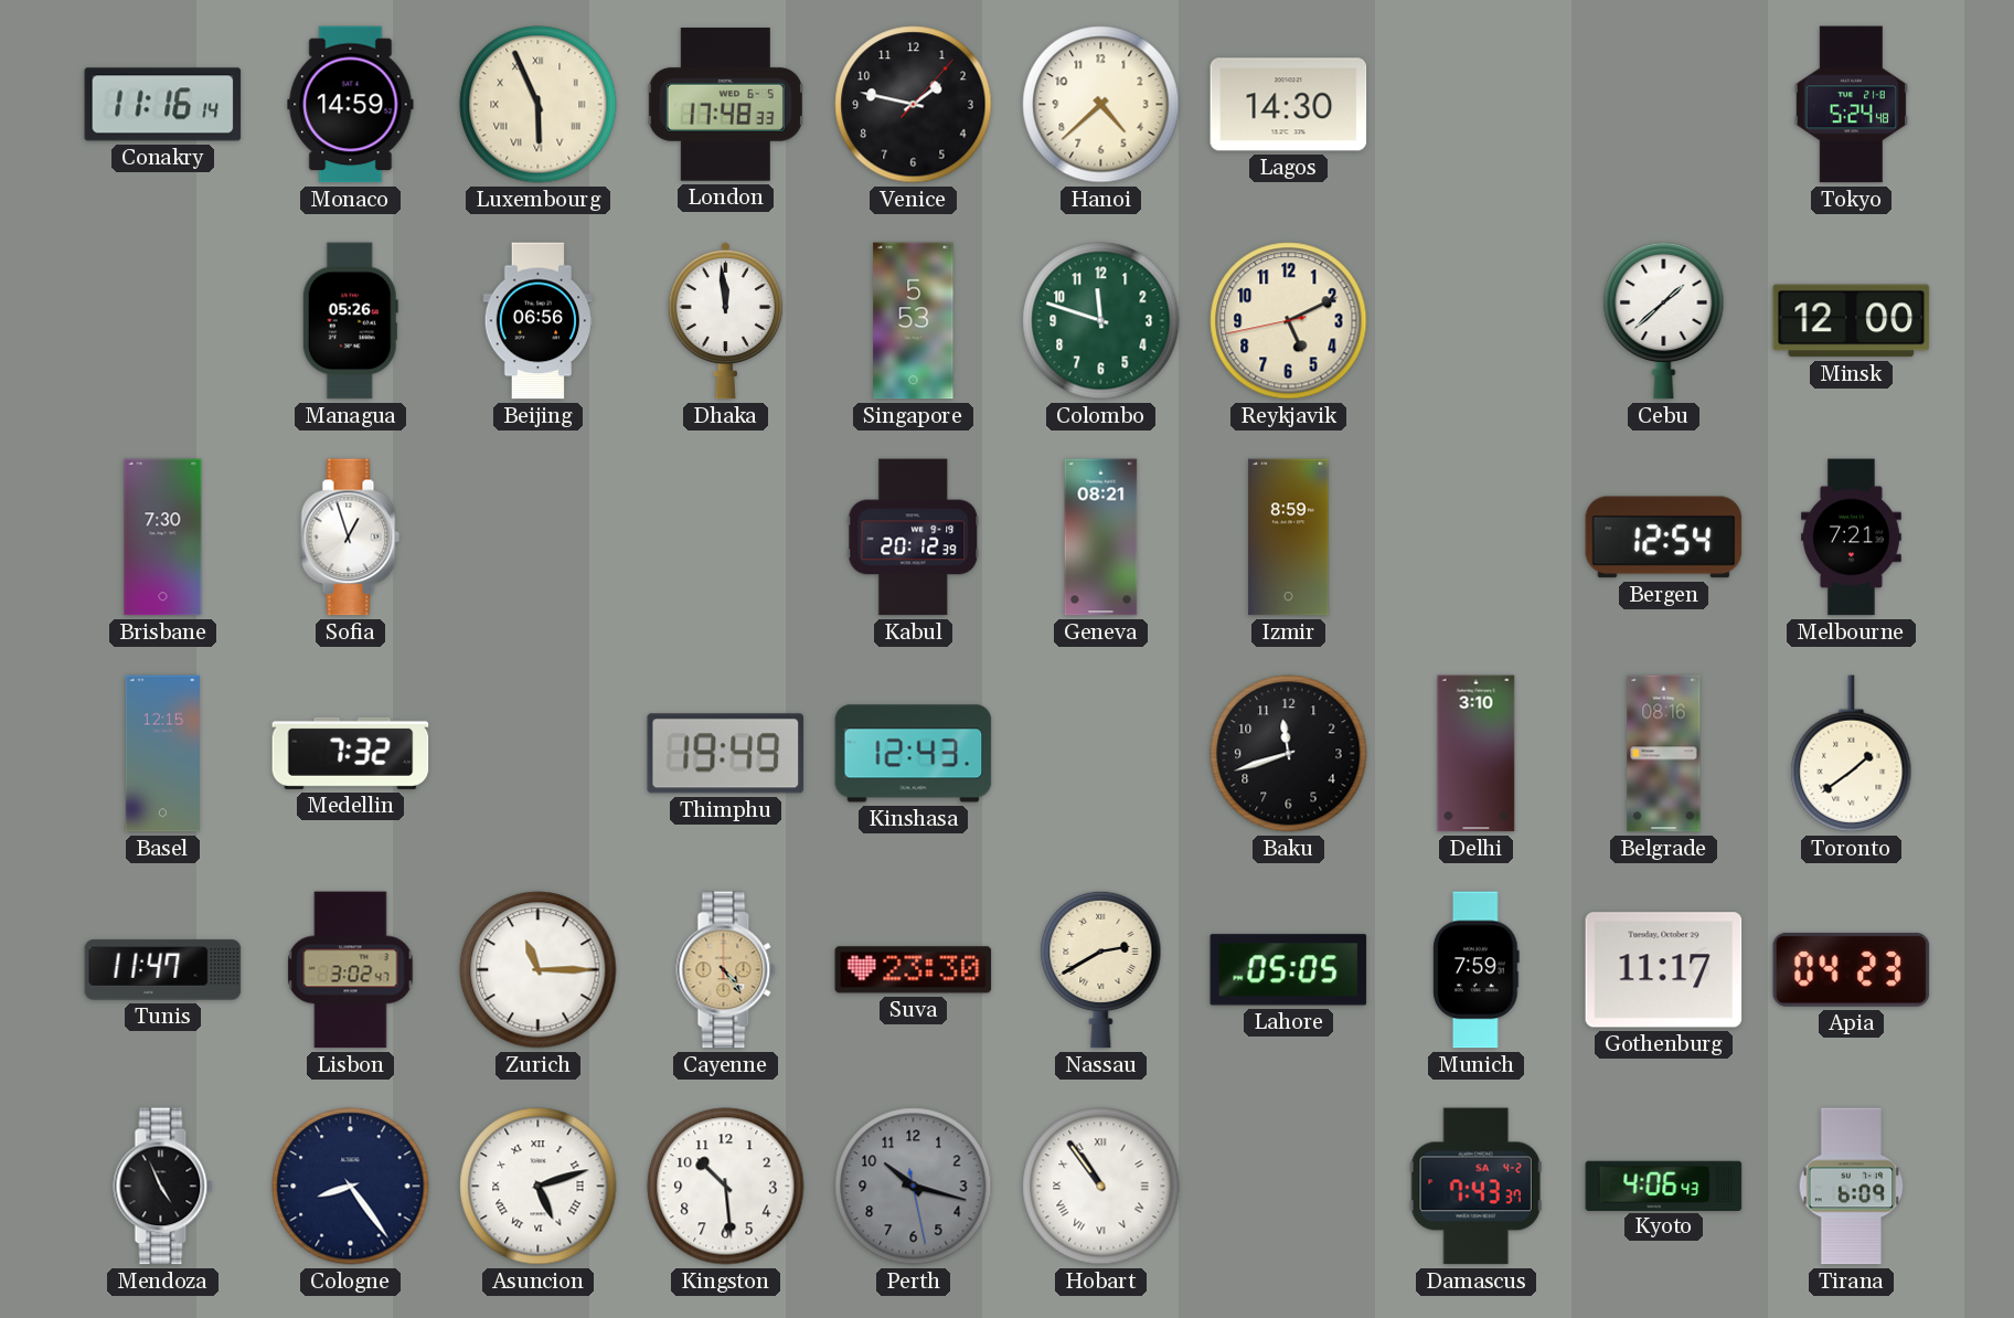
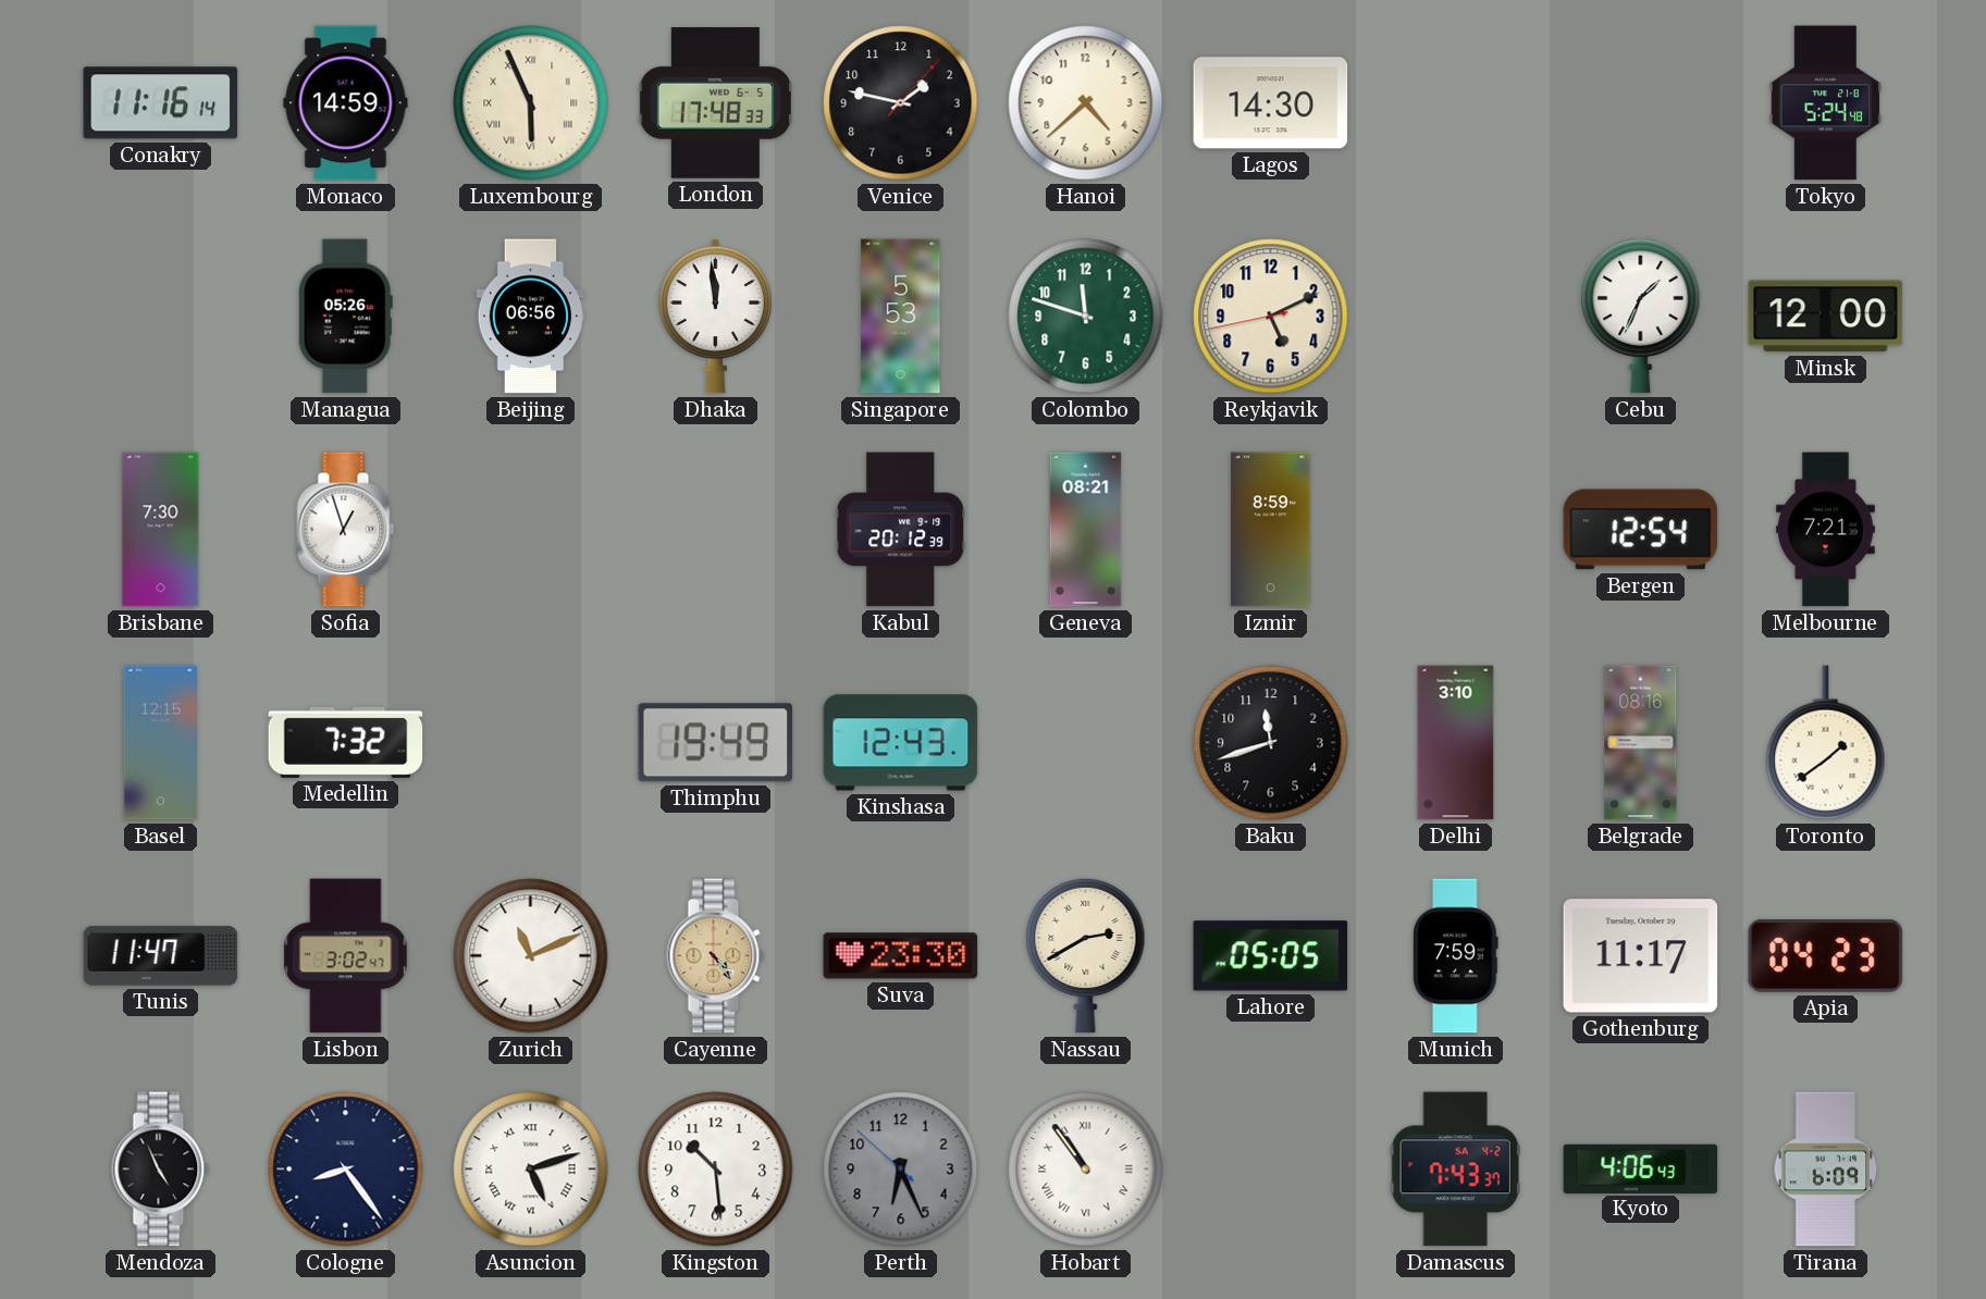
Cebu: 1:38 -> 1:34 (1641, 316)
Zurich: 11:15 -> 11:11 (531, 956)
Perth: 10:17 -> 6:25 (901, 1170)
